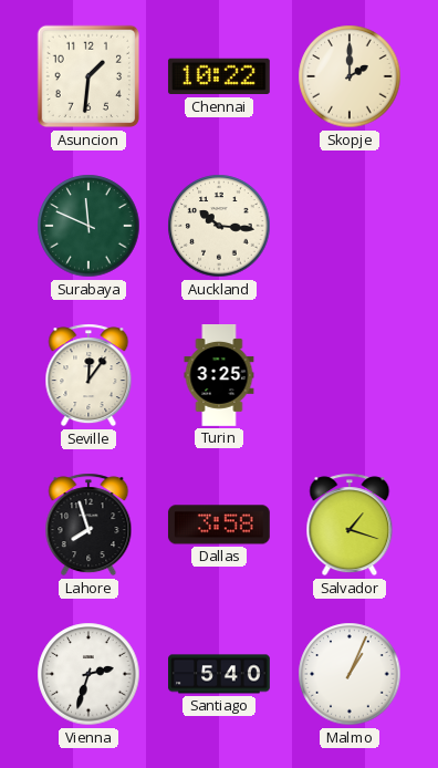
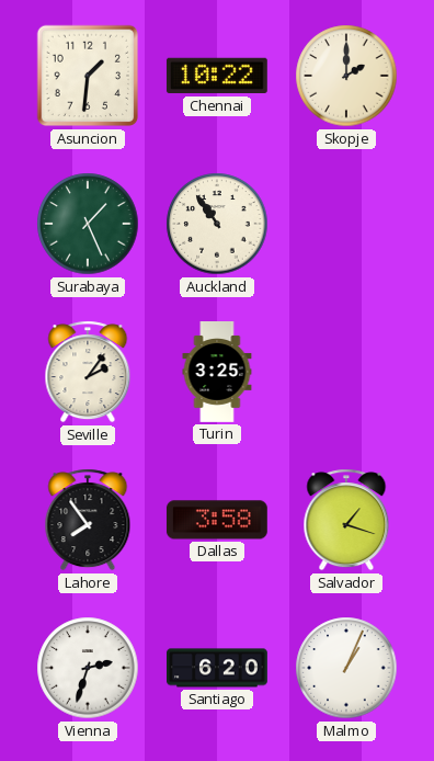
Surabaya: 11:49 -> 1:26 (88, 224)
Auckland: 10:16 -> 10:54 (217, 224)
Seville: 12:06 -> 2:06 (88, 372)
Lahore: 7:57 -> 7:54 (88, 520)
Santiago: 5:40 -> 6:20 (218, 668)
